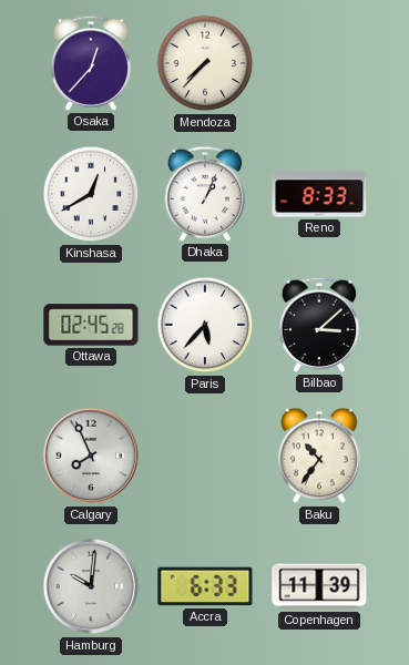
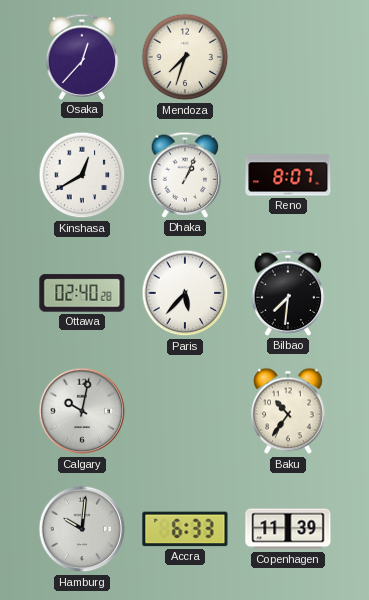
Mendoza: 7:37 -> 7:33 (185, 57)
Reno: 8:33 -> 8:07 (288, 175)
Ottawa: 02:45 -> 02:40 (82, 293)
Bilbao: 3:08 -> 7:31 (288, 293)
Calgary: 7:56 -> 10:02 (82, 411)
